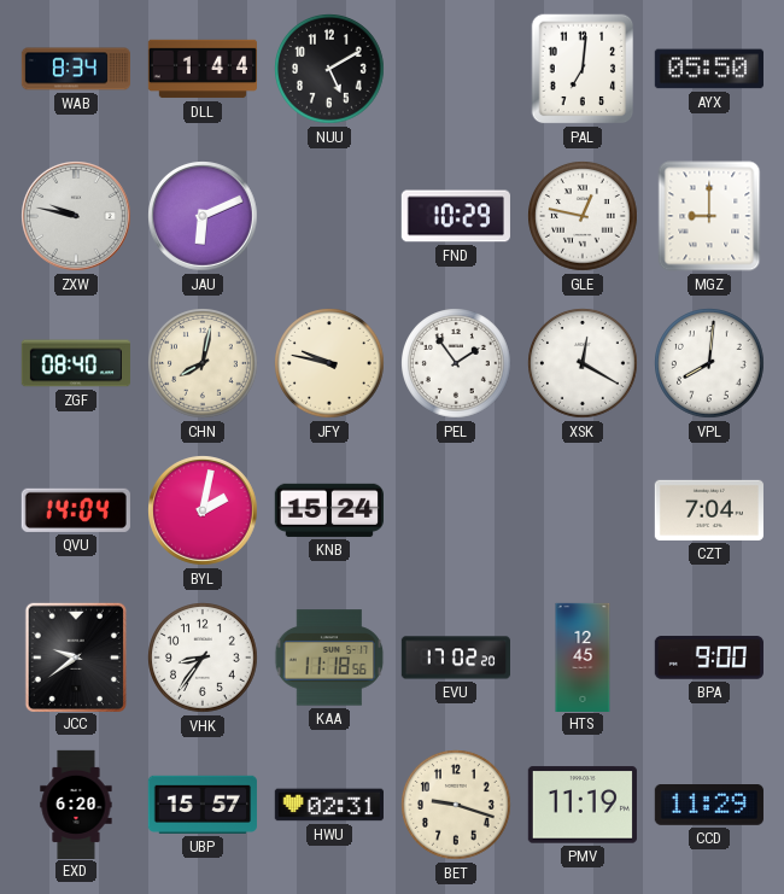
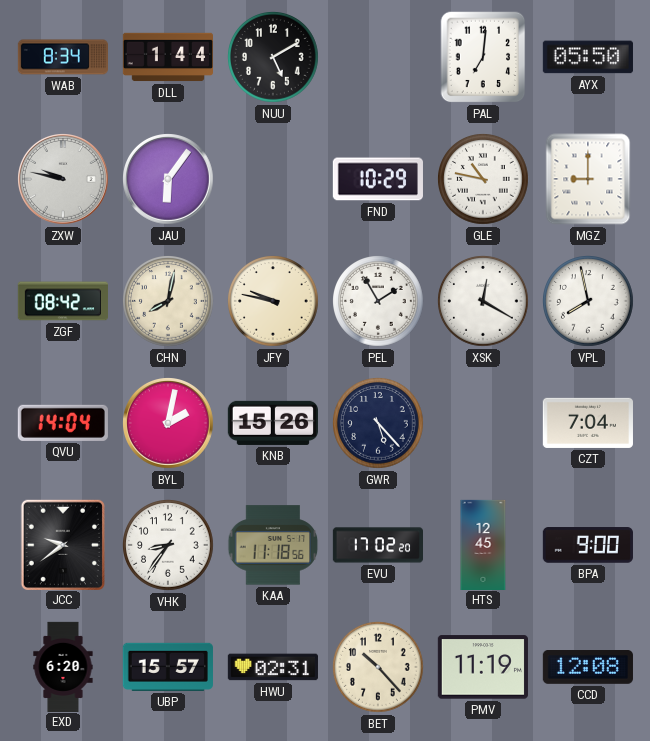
JAU: 6:11 -> 6:06 (169, 180)
GLE: 12:47 -> 10:47 (484, 180)
ZGF: 08:40 -> 08:42 (63, 301)
PEL: 1:54 -> 1:55 (379, 302)
VPL: 8:01 -> 7:58 (589, 302)
KNB: 15:24 -> 15:26 (273, 423)
GWR: none -> 5:23 (379, 424)
BET: 9:18 -> 10:23 (379, 668)
CCD: 11:29 -> 12:08 (588, 668)
